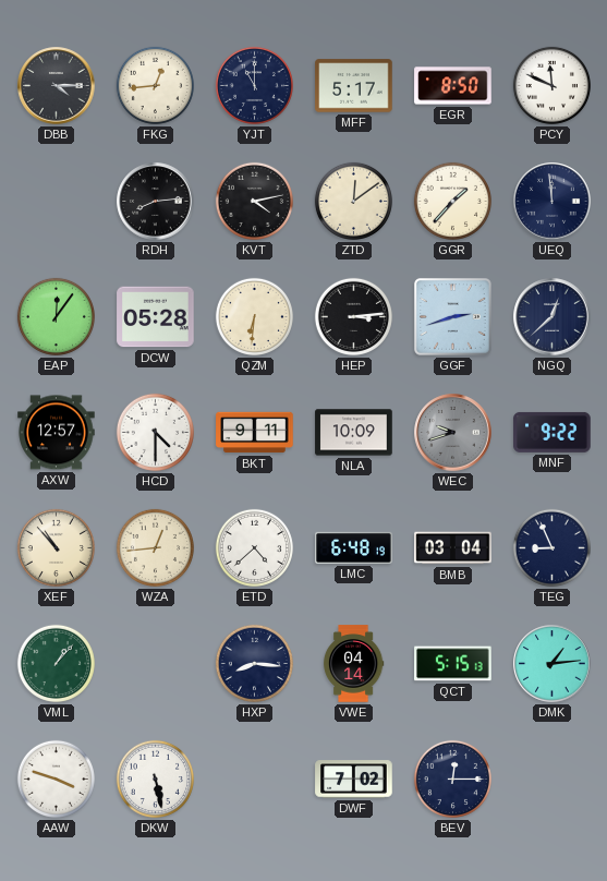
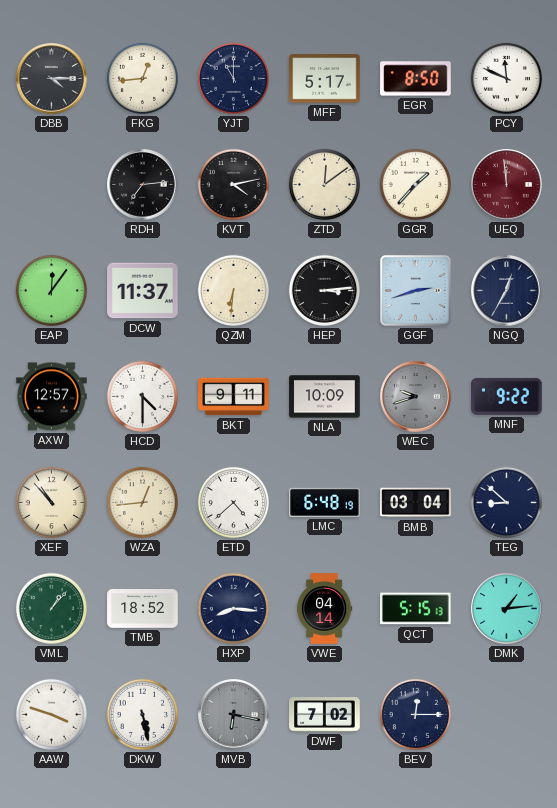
RDH: 8:14 -> 7:14 (143, 185)
UEQ dial: navy -> burgundy (507, 185)
DCW: 05:28 -> 11:37 (143, 291)
NGQ: 12:38 -> 12:35 (507, 291)
TEG: 8:56 -> 8:52 (506, 502)
TMB: none -> 18:52 (143, 609)
MVB: none -> 6:17 (234, 715)
